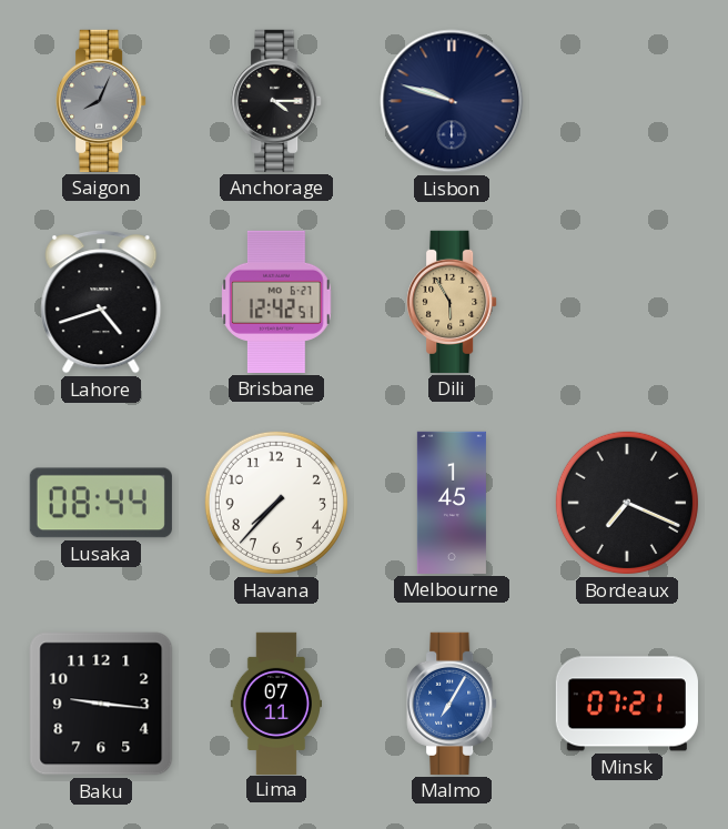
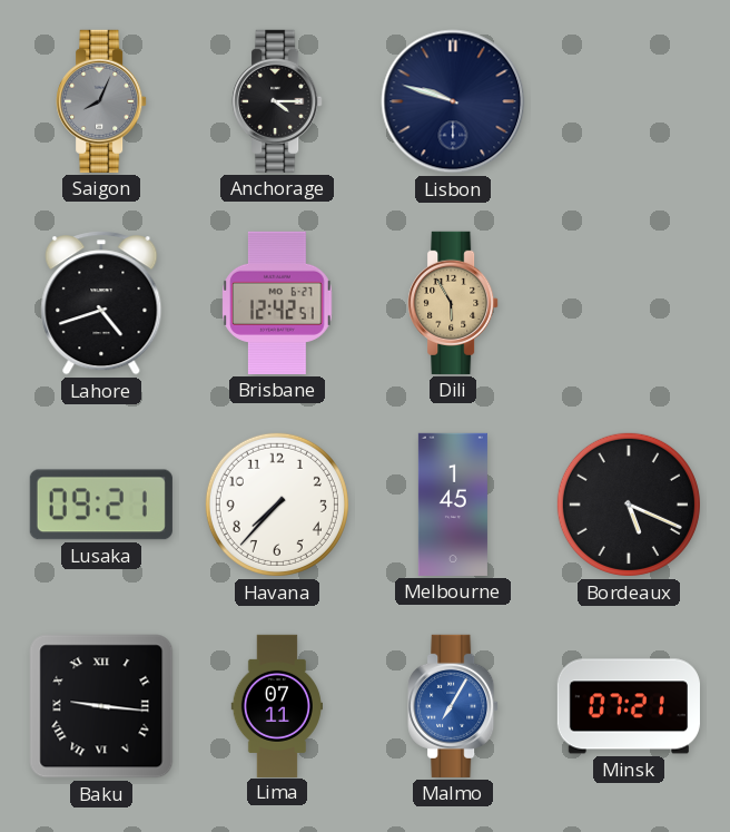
Lusaka: 08:44 -> 09:21 (101, 505)
Bordeaux: 7:19 -> 5:19 (629, 505)
Baku numerals: Arabic -> Roman (101, 706)
